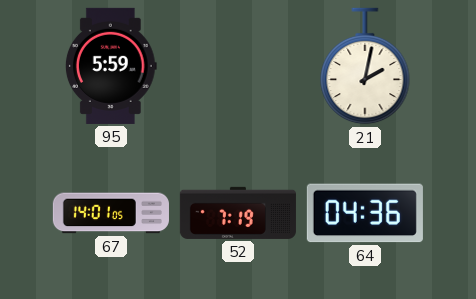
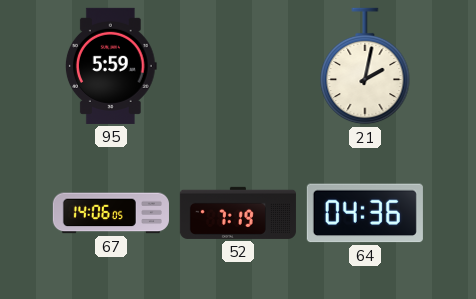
67: 14:01 -> 14:06 (111, 213)
